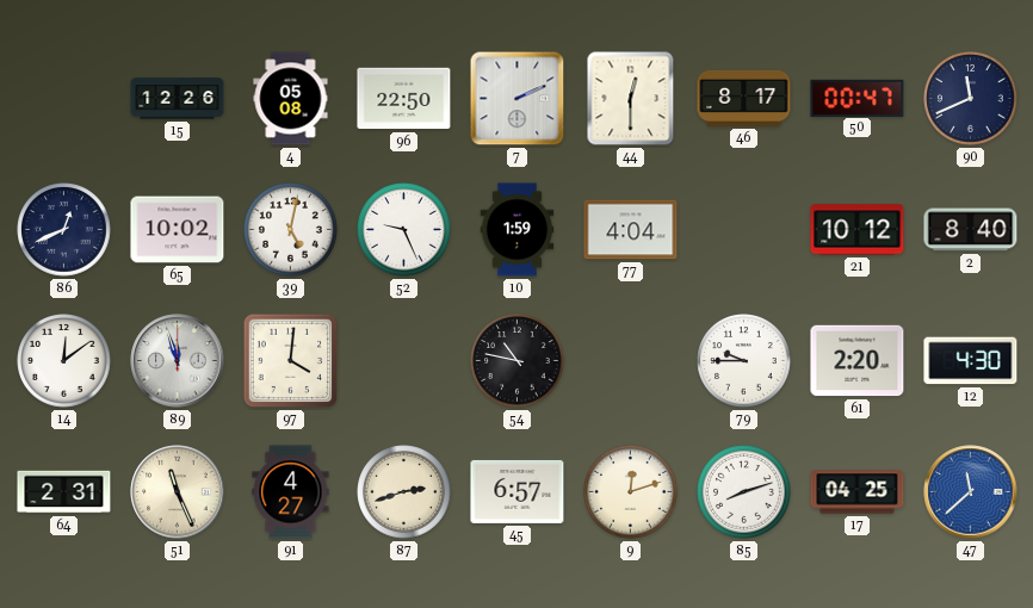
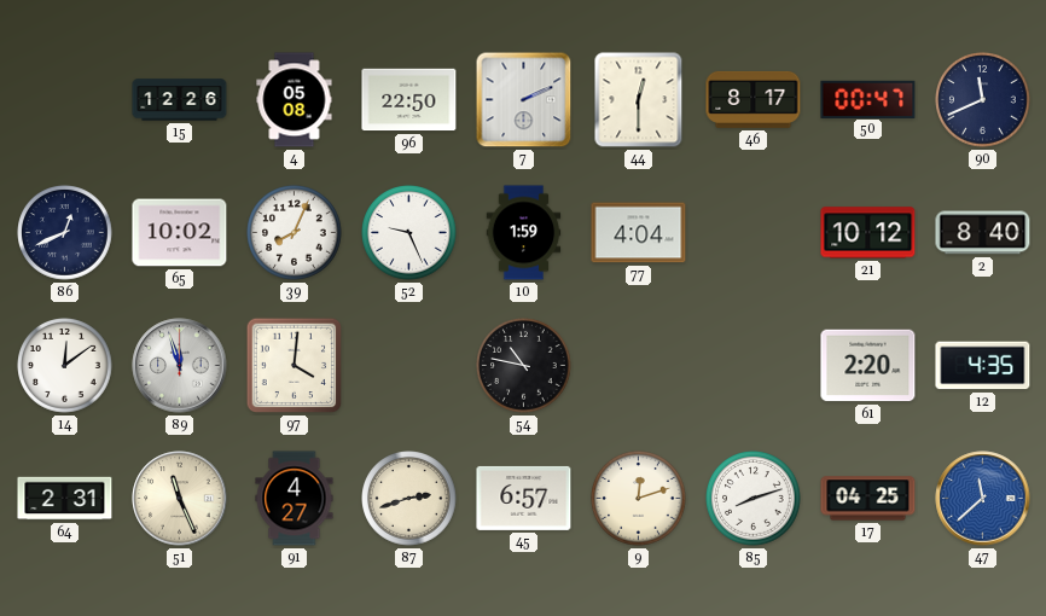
39: 5:02 -> 8:04 (295, 233)
79: 9:45 -> none (744, 361)
12: 4:30 -> 4:35 (983, 366)
